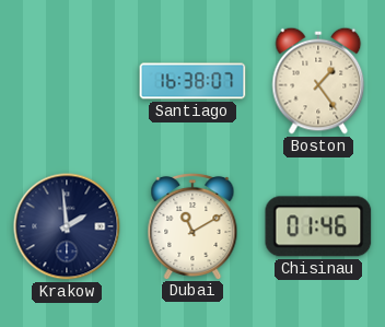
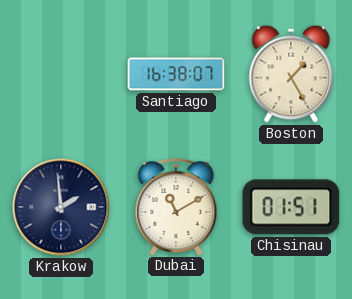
Boston: 1:24 -> 1:25 (291, 74)
Chisinau: 01:46 -> 01:51 (291, 207)
